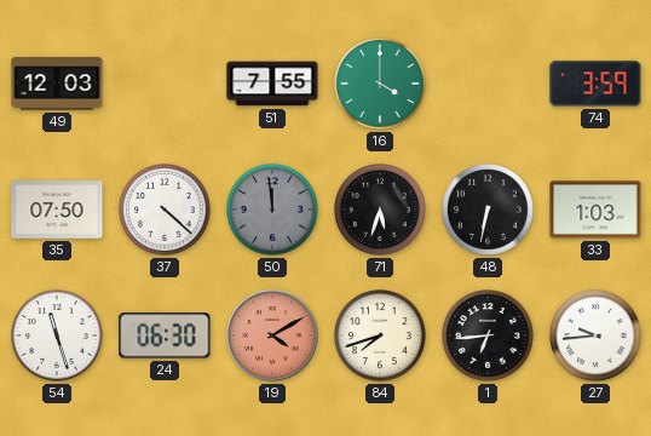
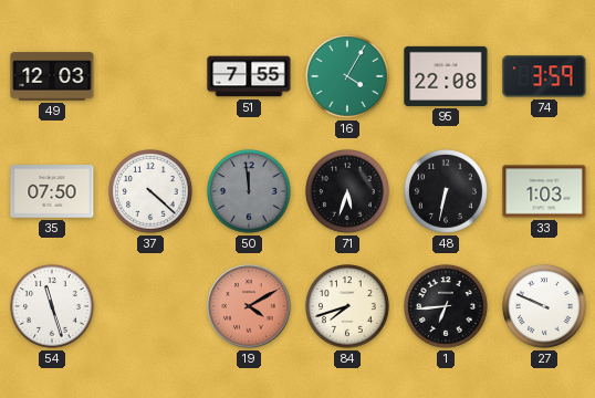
16: 4:00 -> 4:05 (348, 77)
95: none -> 22:08 (446, 76)
24: 06:30 -> none (165, 335)
27: 9:44 -> 9:49 (545, 307)
